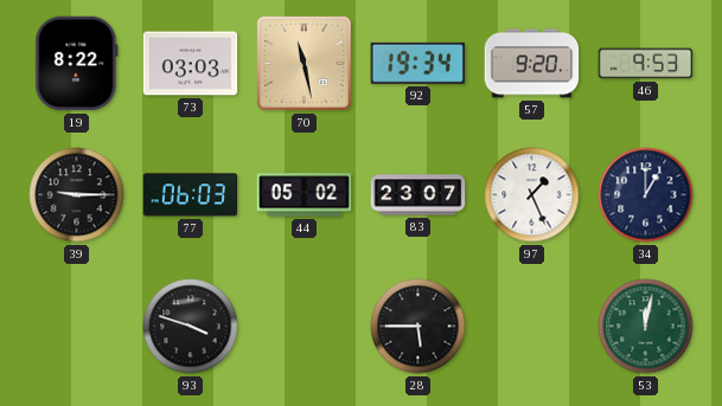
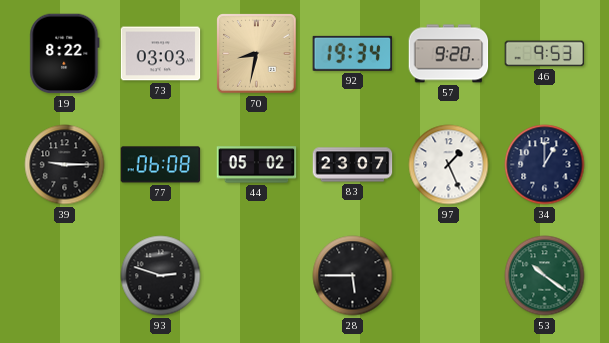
70: 11:28 -> 8:32 (257, 54)
77: 06:03 -> 06:08 (161, 165)
93: 3:48 -> 2:48 (161, 276)
53: 12:02 -> 10:21 (545, 276)
